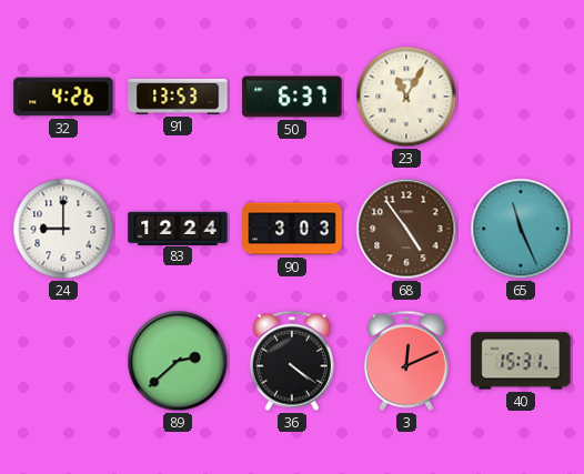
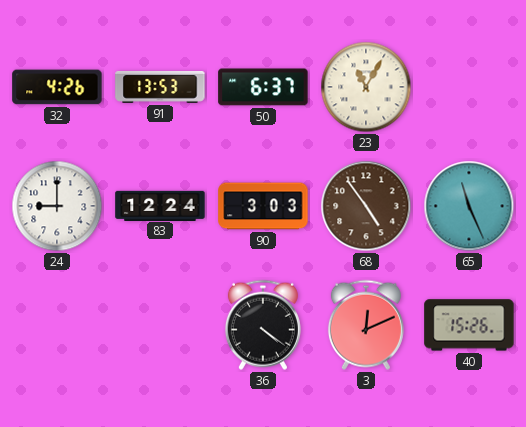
89: 2:38 -> none (178, 361)
40: 15:31 -> 15:26 (469, 325)
